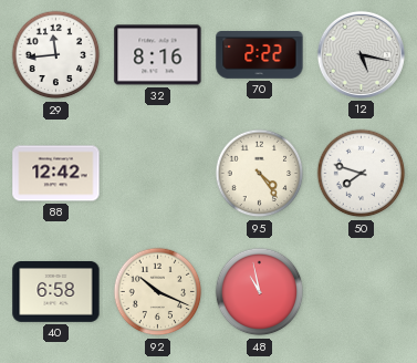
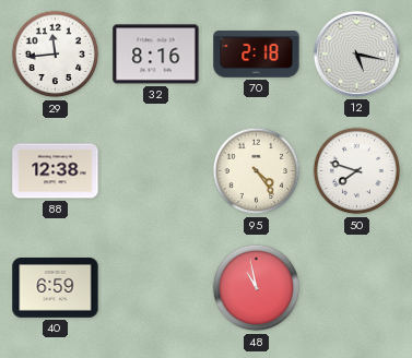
70: 2:22 -> 2:18 (257, 55)
88: 12:42 -> 12:38 (56, 171)
40: 6:58 -> 6:59 (56, 288)
92: 10:19 -> none (158, 292)
